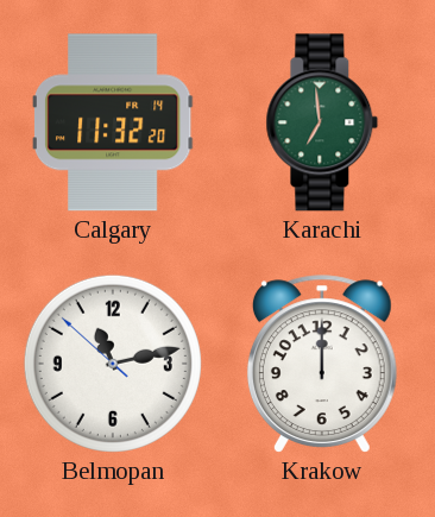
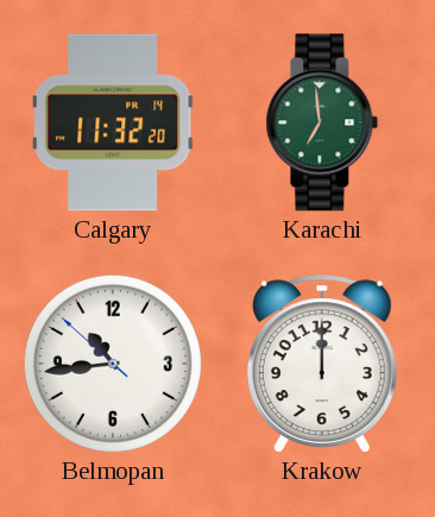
Belmopan: 11:12 -> 10:43 (113, 364)
